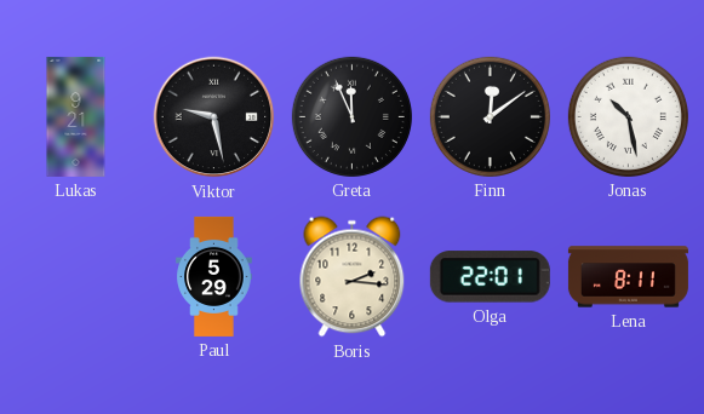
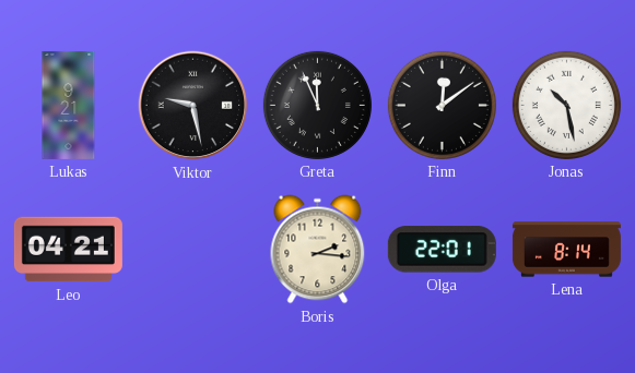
Leo: none -> 04:21 (68, 250)
Paul: 5:29 -> none (214, 276)
Lena: 8:11 -> 8:14 (566, 250)
